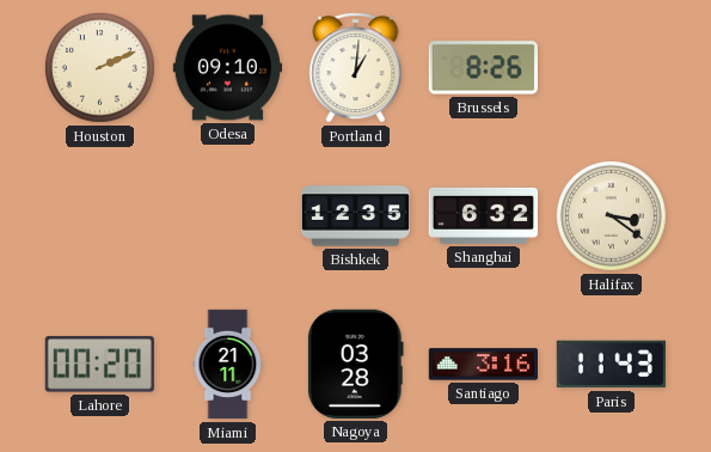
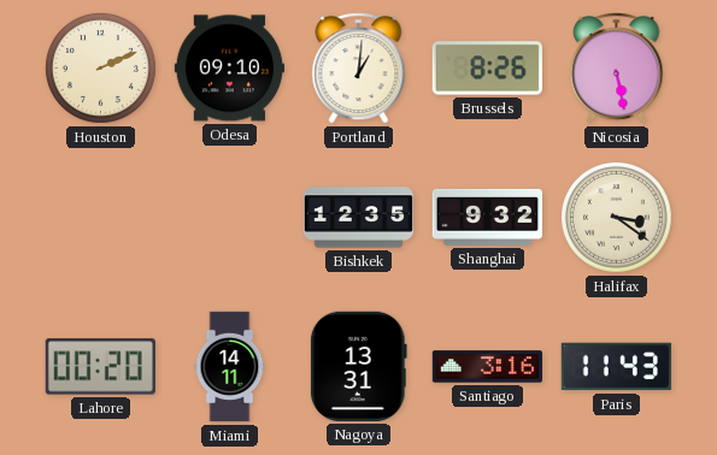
Nicosia: none -> 5:28 (617, 69)
Shanghai: 6:32 -> 9:32 (487, 217)
Miami: 21:11 -> 14:11 (230, 367)
Nagoya: 03:28 -> 13:31 (358, 366)
